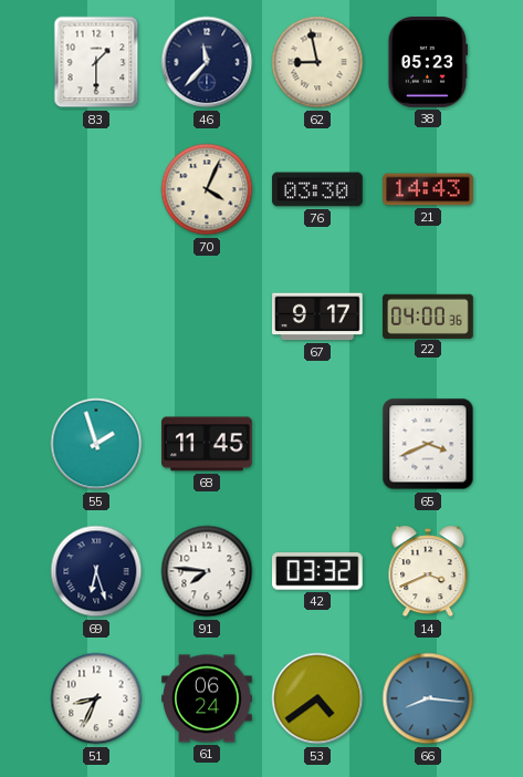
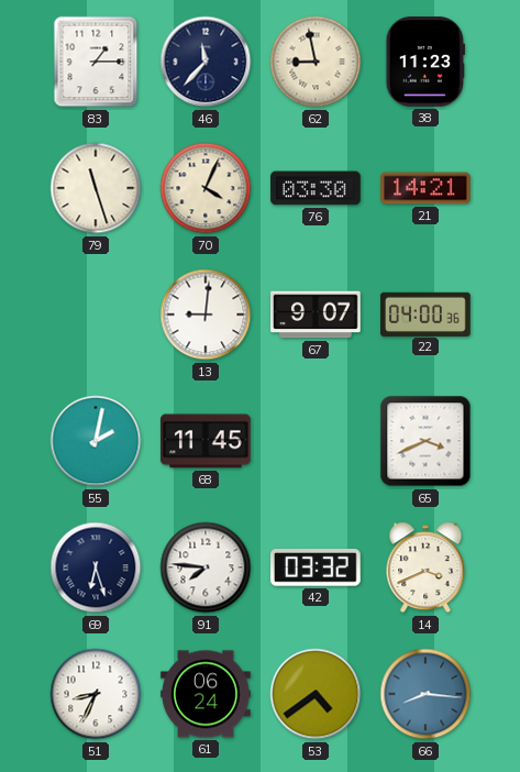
83: 1:30 -> 1:15 (96, 62)
38: 05:23 -> 11:23 (425, 63)
79: none -> 11:27 (96, 188)
21: 14:43 -> 14:21 (425, 188)
13: none -> 9:01 (206, 315)
67: 9:17 -> 9:07 (317, 315)
55: 1:57 -> 2:02 (96, 441)
